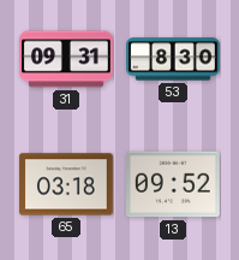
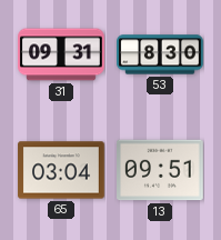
65: 03:18 -> 03:04 (61, 170)
13: 09:52 -> 09:51 (161, 170)
